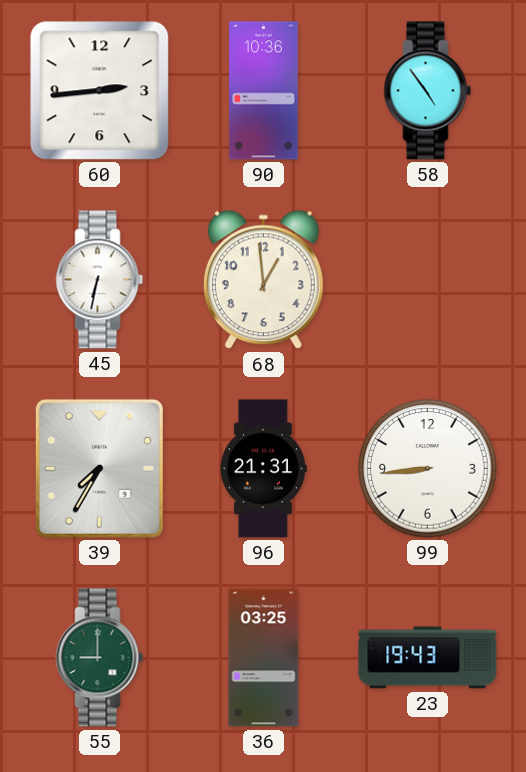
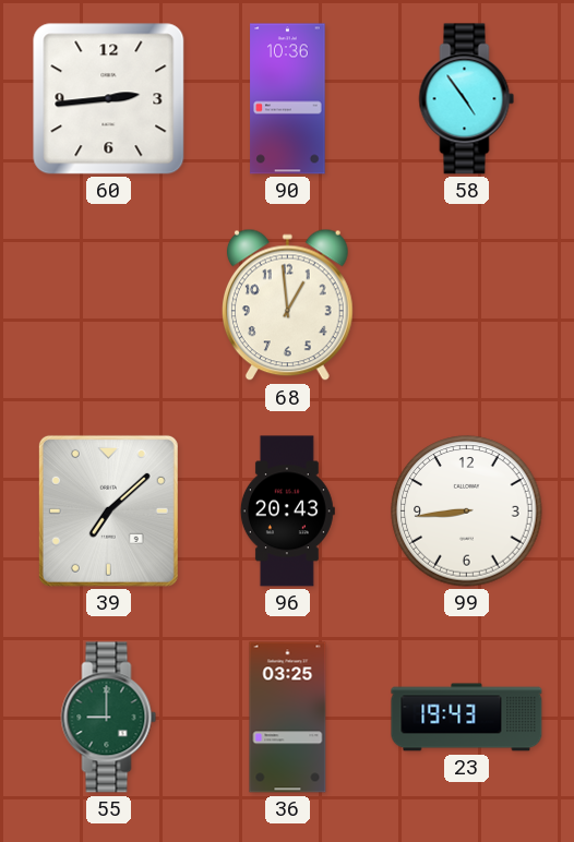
45: 6:32 -> none (100, 280)
39: 7:35 -> 7:08 (108, 510)
96: 21:31 -> 20:43 (287, 512)
